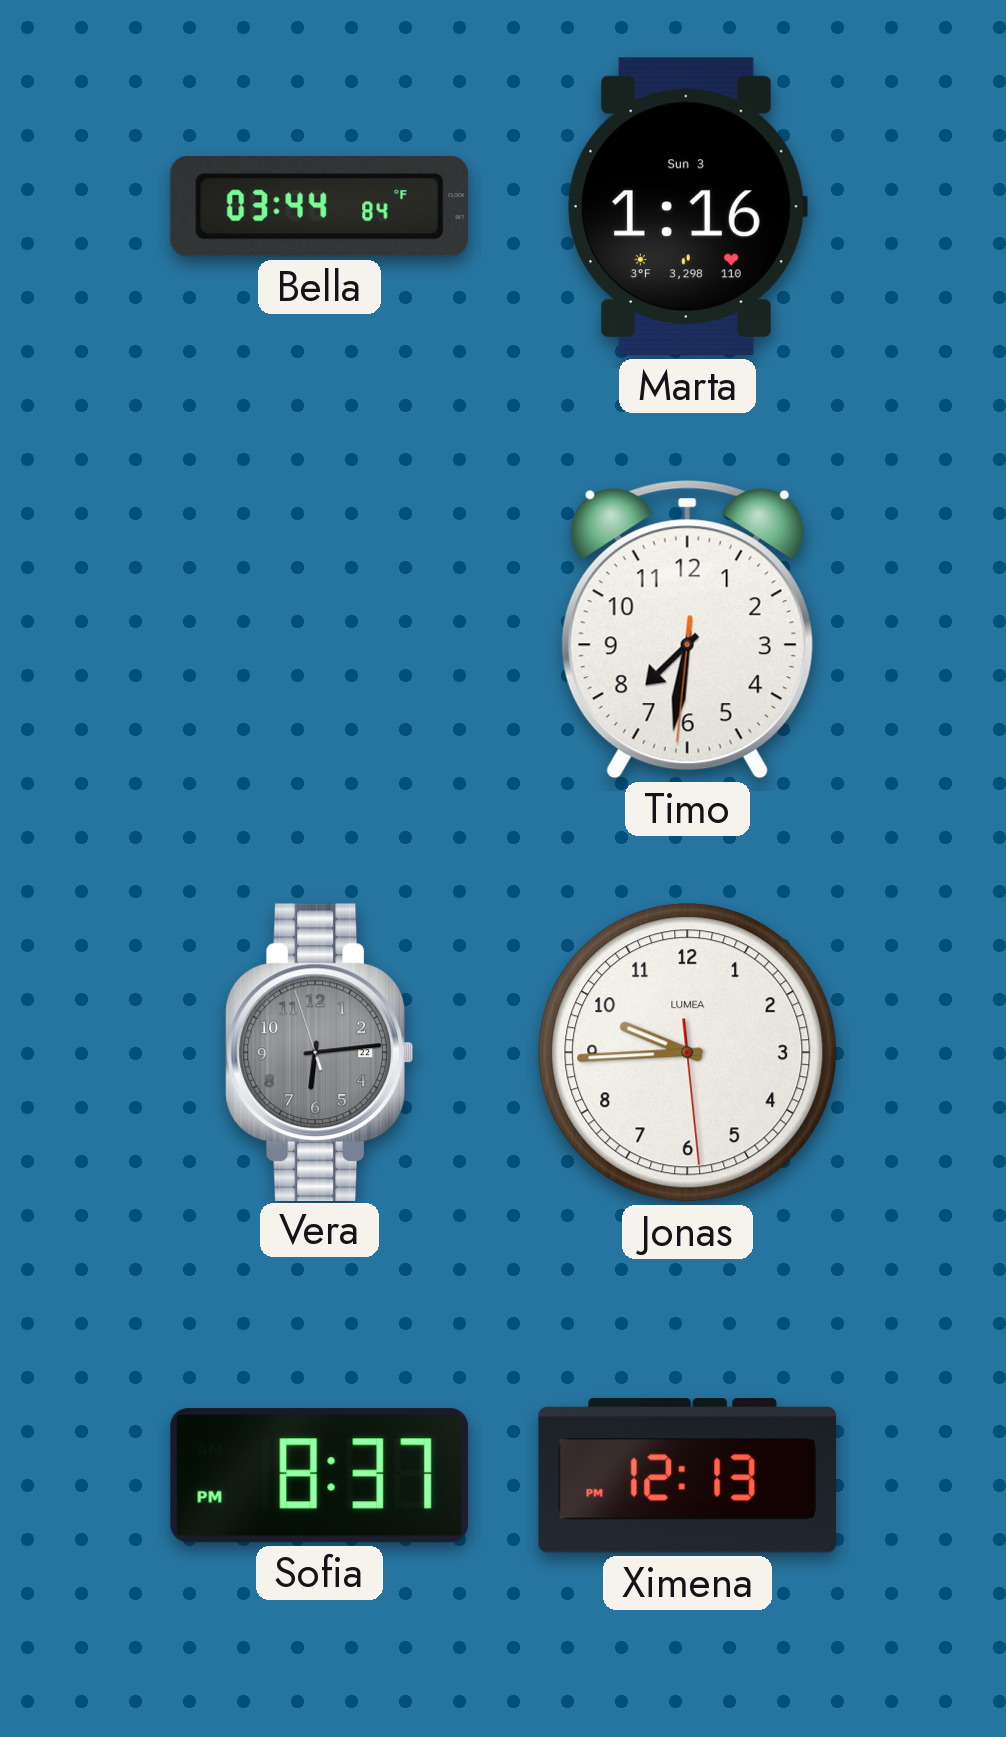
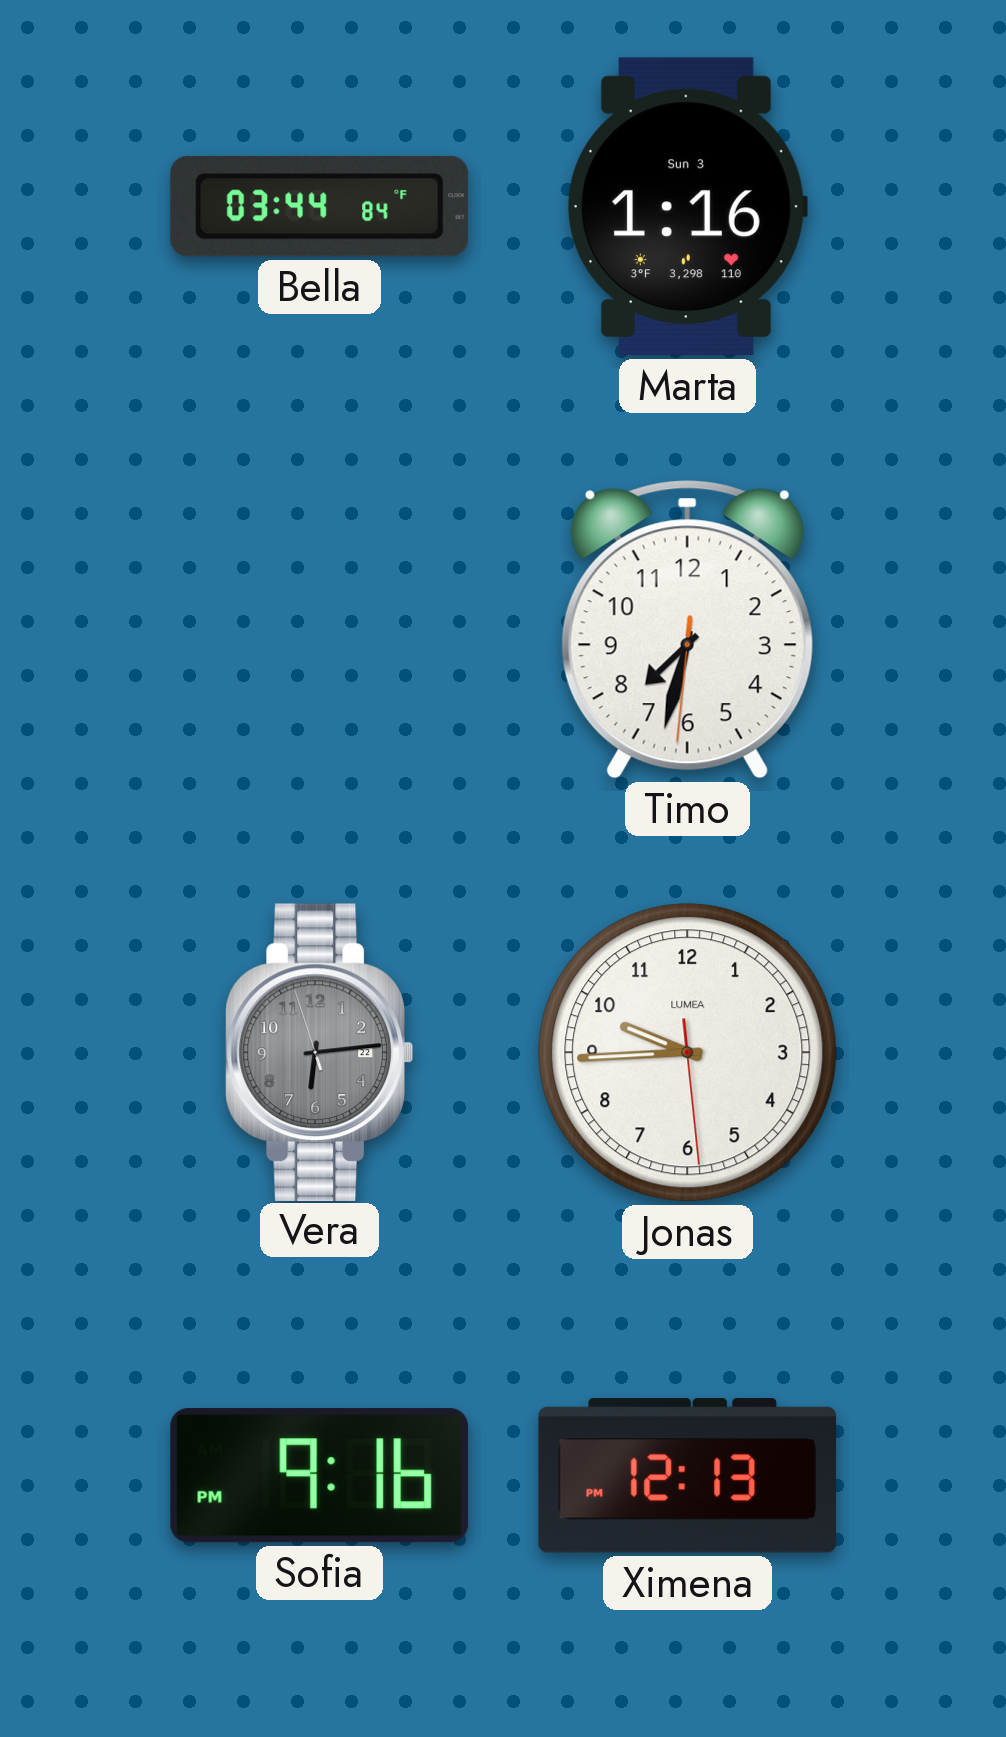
Timo: 7:31 -> 7:32 (687, 630)
Sofia: 8:37 -> 9:16 (319, 1476)
